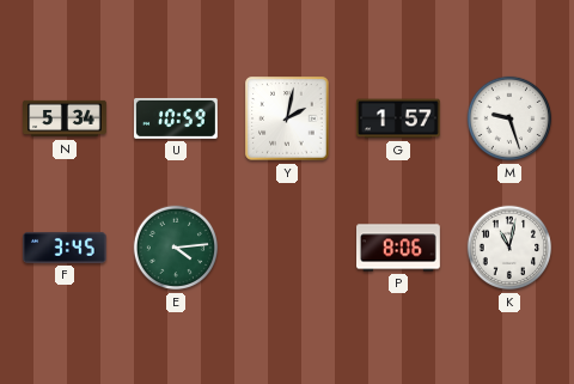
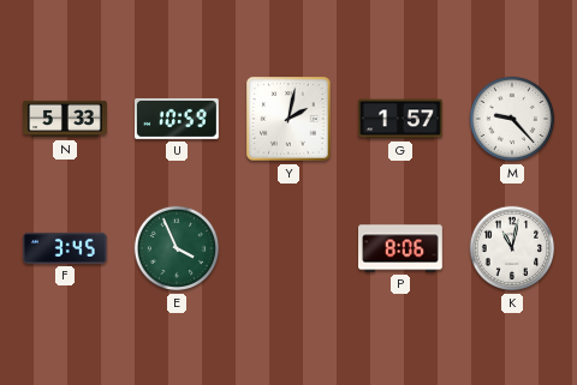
N: 5:34 -> 5:33 (65, 119)
M: 9:27 -> 9:23 (512, 119)
E: 4:14 -> 3:56 (177, 248)
